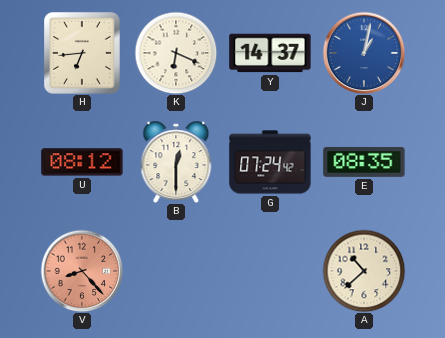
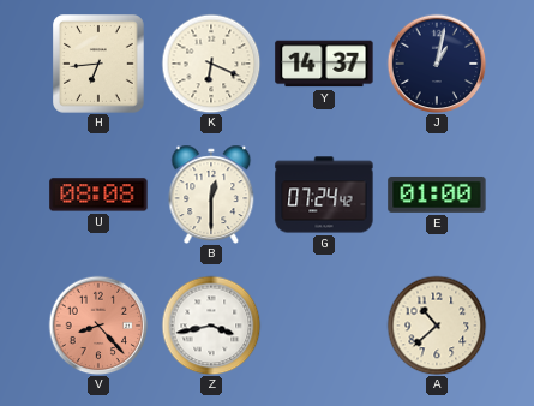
J dial: blue -> navy (437, 64)
U: 08:12 -> 08:08 (98, 195)
E: 08:35 -> 01:00 (437, 195)
Z: none -> 3:43 (211, 326)
